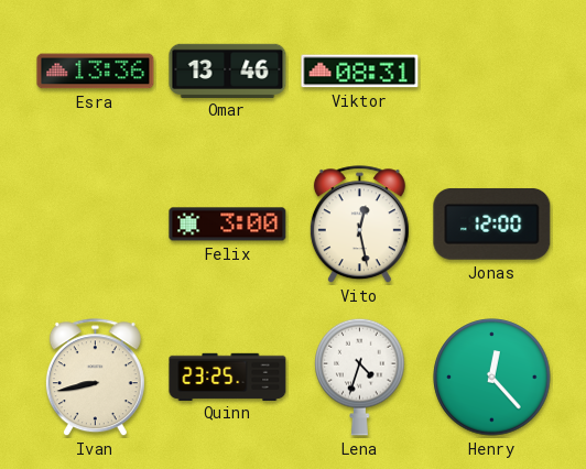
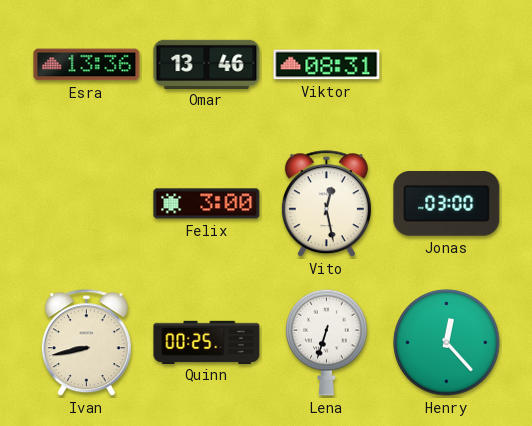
Jonas: 12:00 -> 03:00 (447, 203)
Quinn: 23:25 -> 00:25 (207, 342)
Lena: 4:33 -> 6:33 (327, 342)
